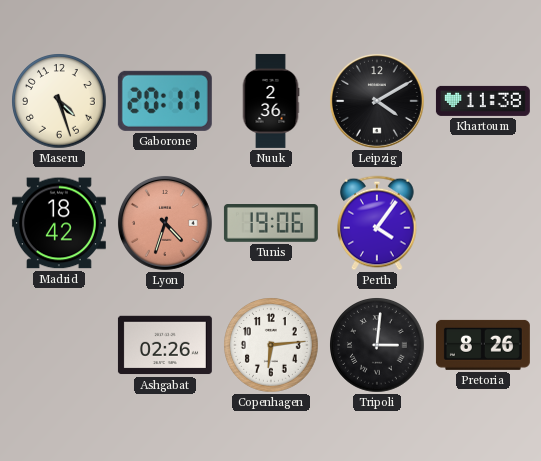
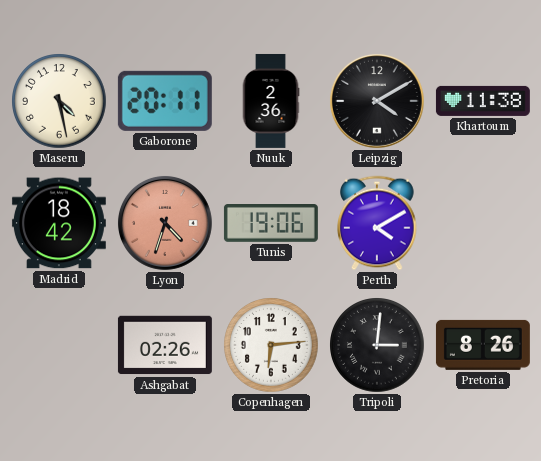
Maseru: 4:27 -> 4:28 (59, 101)
Perth: 4:06 -> 4:10 (377, 223)
